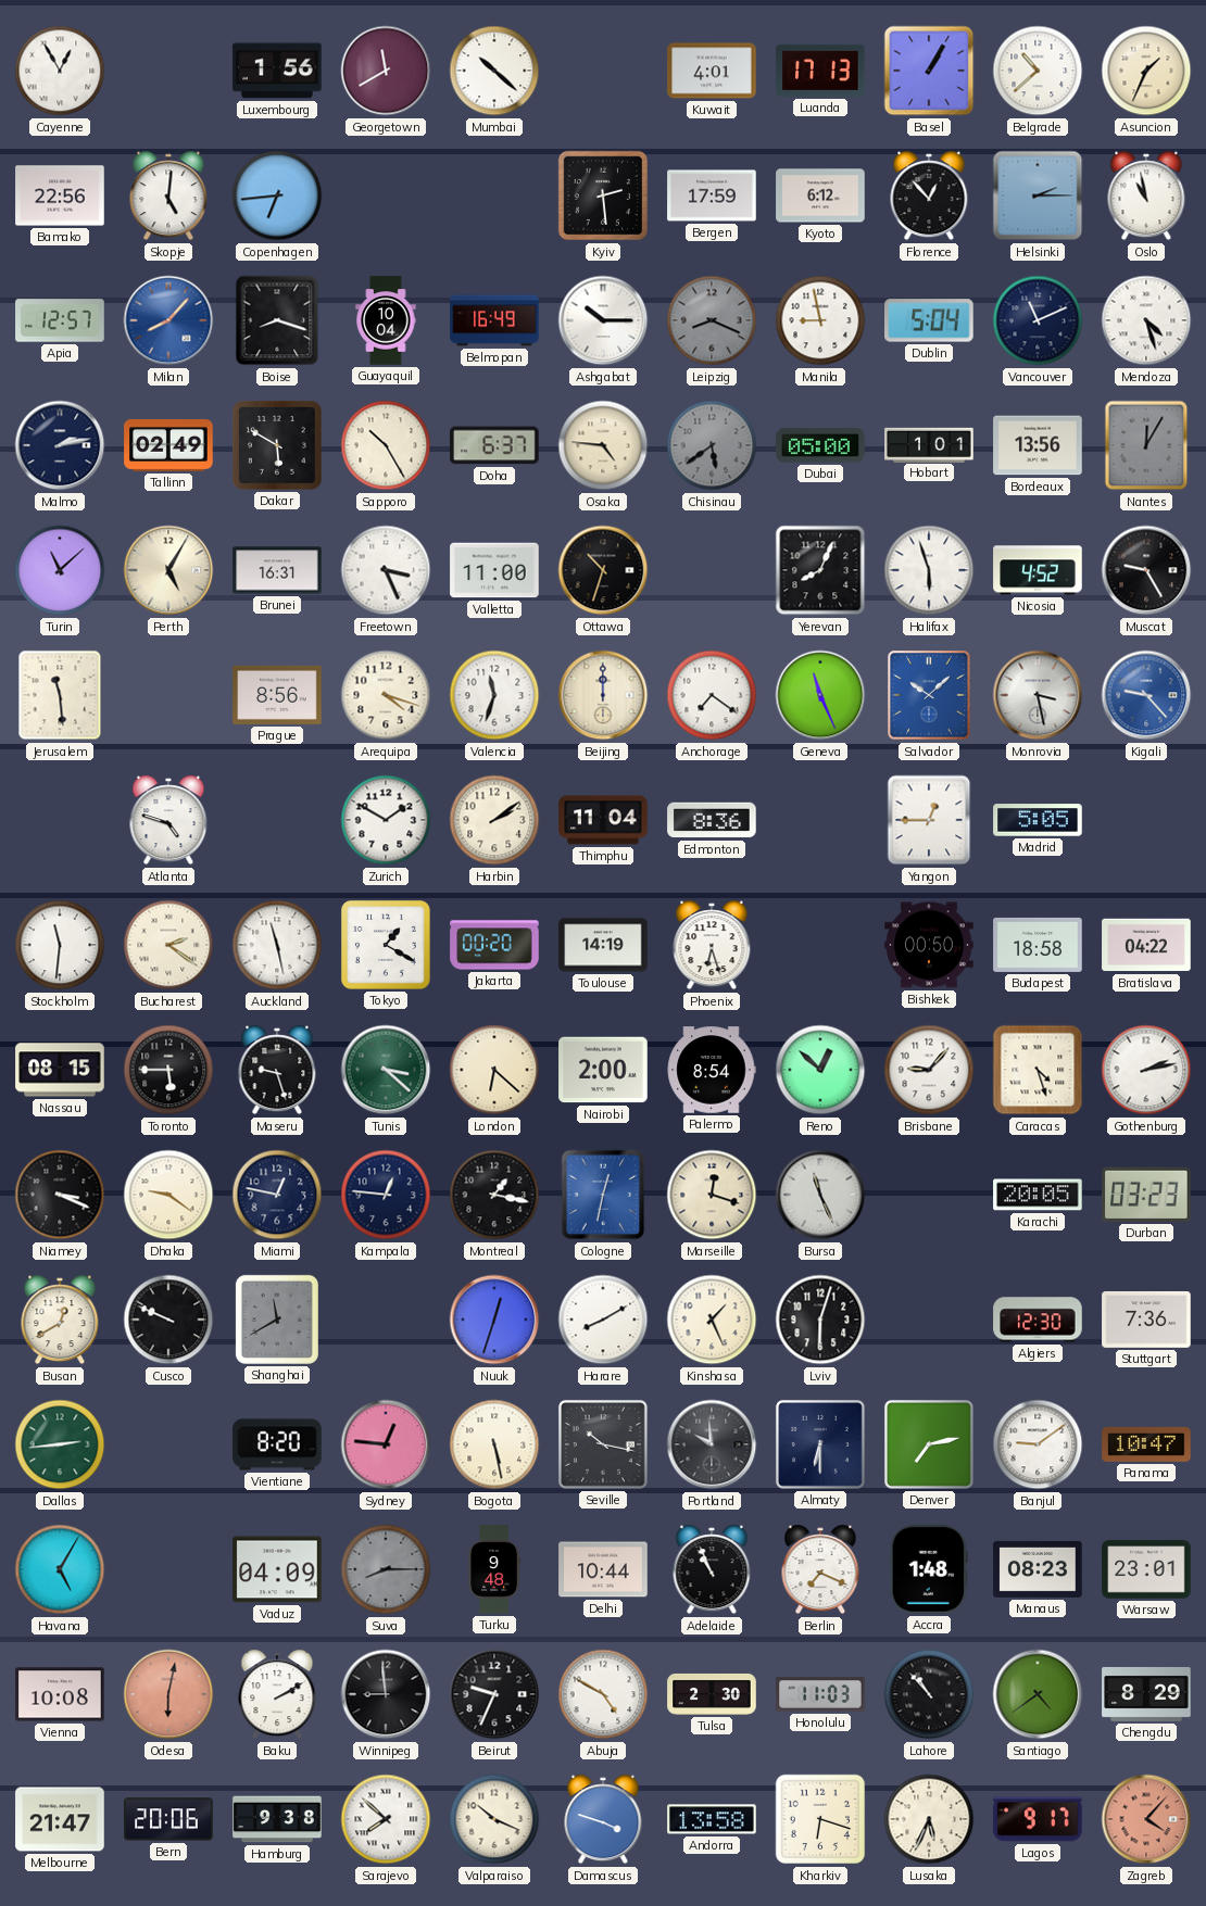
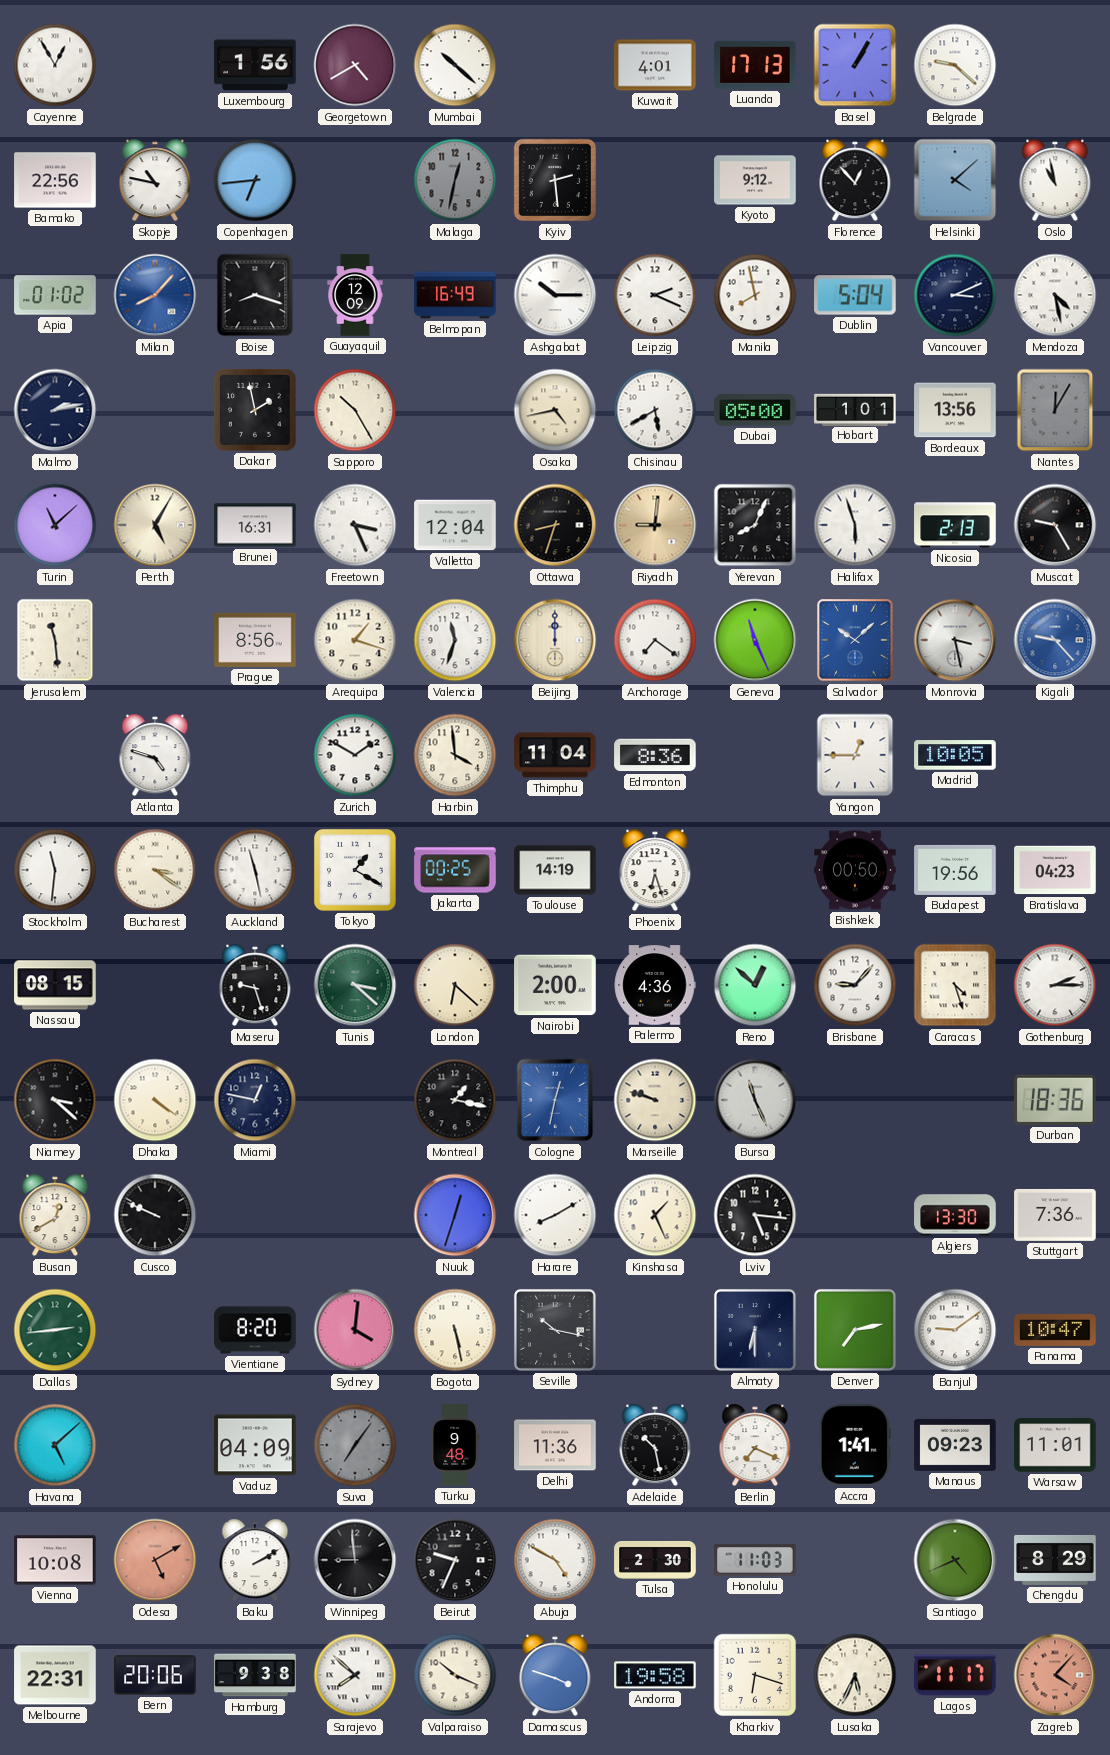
Georgetown: 11:40 -> 4:40 (355, 65)
Belgrade: 10:38 -> 9:22 (955, 65)
Asuncion: 1:34 -> none (1146, 71)
Skopje: 5:01 -> 10:47 (155, 180)
Malaga: none -> 12:32 (455, 180)
Bergen: 17:59 -> none (712, 195)
Kyoto: 6:12 -> 9:12 (755, 180)
Helsinki: 2:15 -> 4:08 (955, 180)
Apia: 12:57 -> 01:02 (55, 295)
Guayaquil: 10:04 -> 12:09 (355, 295)
Leipzig: 8:19 -> 2:19 (655, 295)
Leipzig dial: grey -> white (655, 295)
Manila: 8:58 -> 7:58 (755, 295)
Vancouver: 11:11 -> 3:11 (955, 295)
Mendoza: 4:27 -> 4:28 (1055, 295)
Tallinn: 02:49 -> none (168, 445)
Dakar: 5:50 -> 1:58 (255, 410)
Doha: 6:37 -> none (494, 445)
Osaka: 4:46 -> 4:43 (555, 410)
Chisinau: 5:39 -> 5:40 (655, 410)
Chisinau dial: grey -> white (655, 410)
Valletta: 11:00 -> 12:04 (455, 525)
Ottawa: 10:33 -> 8:33 (555, 525)
Riyadh: none -> 9:01 (655, 525)
Nicosia: 4:52 -> 2:13 (955, 525)
Arequipa: 4:18 -> 1:18 (355, 640)
Harbin: 2:09 -> 3:59 (455, 755)
Madrid: 5:05 -> 10:05 (955, 755)
Bucharest: 2:21 -> 3:21 (155, 870)
Jakarta: 00:20 -> 00:25 (455, 870)
Budapest: 18:58 -> 19:56 (955, 870)
Bratislava: 04:22 -> 04:23 (1055, 870)
Toronto: 5:45 -> none (168, 1070)
Palermo: 8:54 -> 4:36 (655, 985)
Gothenburg: 2:13 -> 2:15 (1055, 985)
Niamey: 3:19 -> 3:22 (55, 1100)
Dhaka: 9:21 -> 4:21 (155, 1100)
Kampala: 12:46 -> none (386, 1195)
Marseille: 12:18 -> 9:48 (655, 1100)
Karachi: 20:05 -> none (1038, 1195)
Durban: 03:23 -> 18:36 (1056, 1100)
Shanghai: 11:40 -> none (277, 1320)
Lviv: 6:03 -> 5:16 (755, 1215)
Algiers: 12:30 -> 13:30 (955, 1215)
Sydney: 12:46 -> 4:01 (355, 1330)
Portland: 9:59 -> none (712, 1444)
Havana: 5:05 -> 5:08 (55, 1445)
Suva: 8:15 -> 7:06 (355, 1445)
Delhi: 10:44 -> 11:36 (555, 1445)
Adelaide: 10:56 -> 10:28 (655, 1445)
Accra: 1:48 -> 1:41 (855, 1445)
Manaus: 08:23 -> 09:23 (955, 1445)
Warsaw: 23:01 -> 11:01 (1055, 1445)
Odesa: 6:02 -> 5:10 (155, 1560)
Lahore: 10:53 -> none (929, 1694)
Santiago: 4:39 -> 4:41 (955, 1560)
Melbourne: 21:47 -> 22:31 (55, 1675)
Andorra: 13:58 -> 19:58 (655, 1675)
Lagos: 9:17 -> 11:17 (955, 1675)
